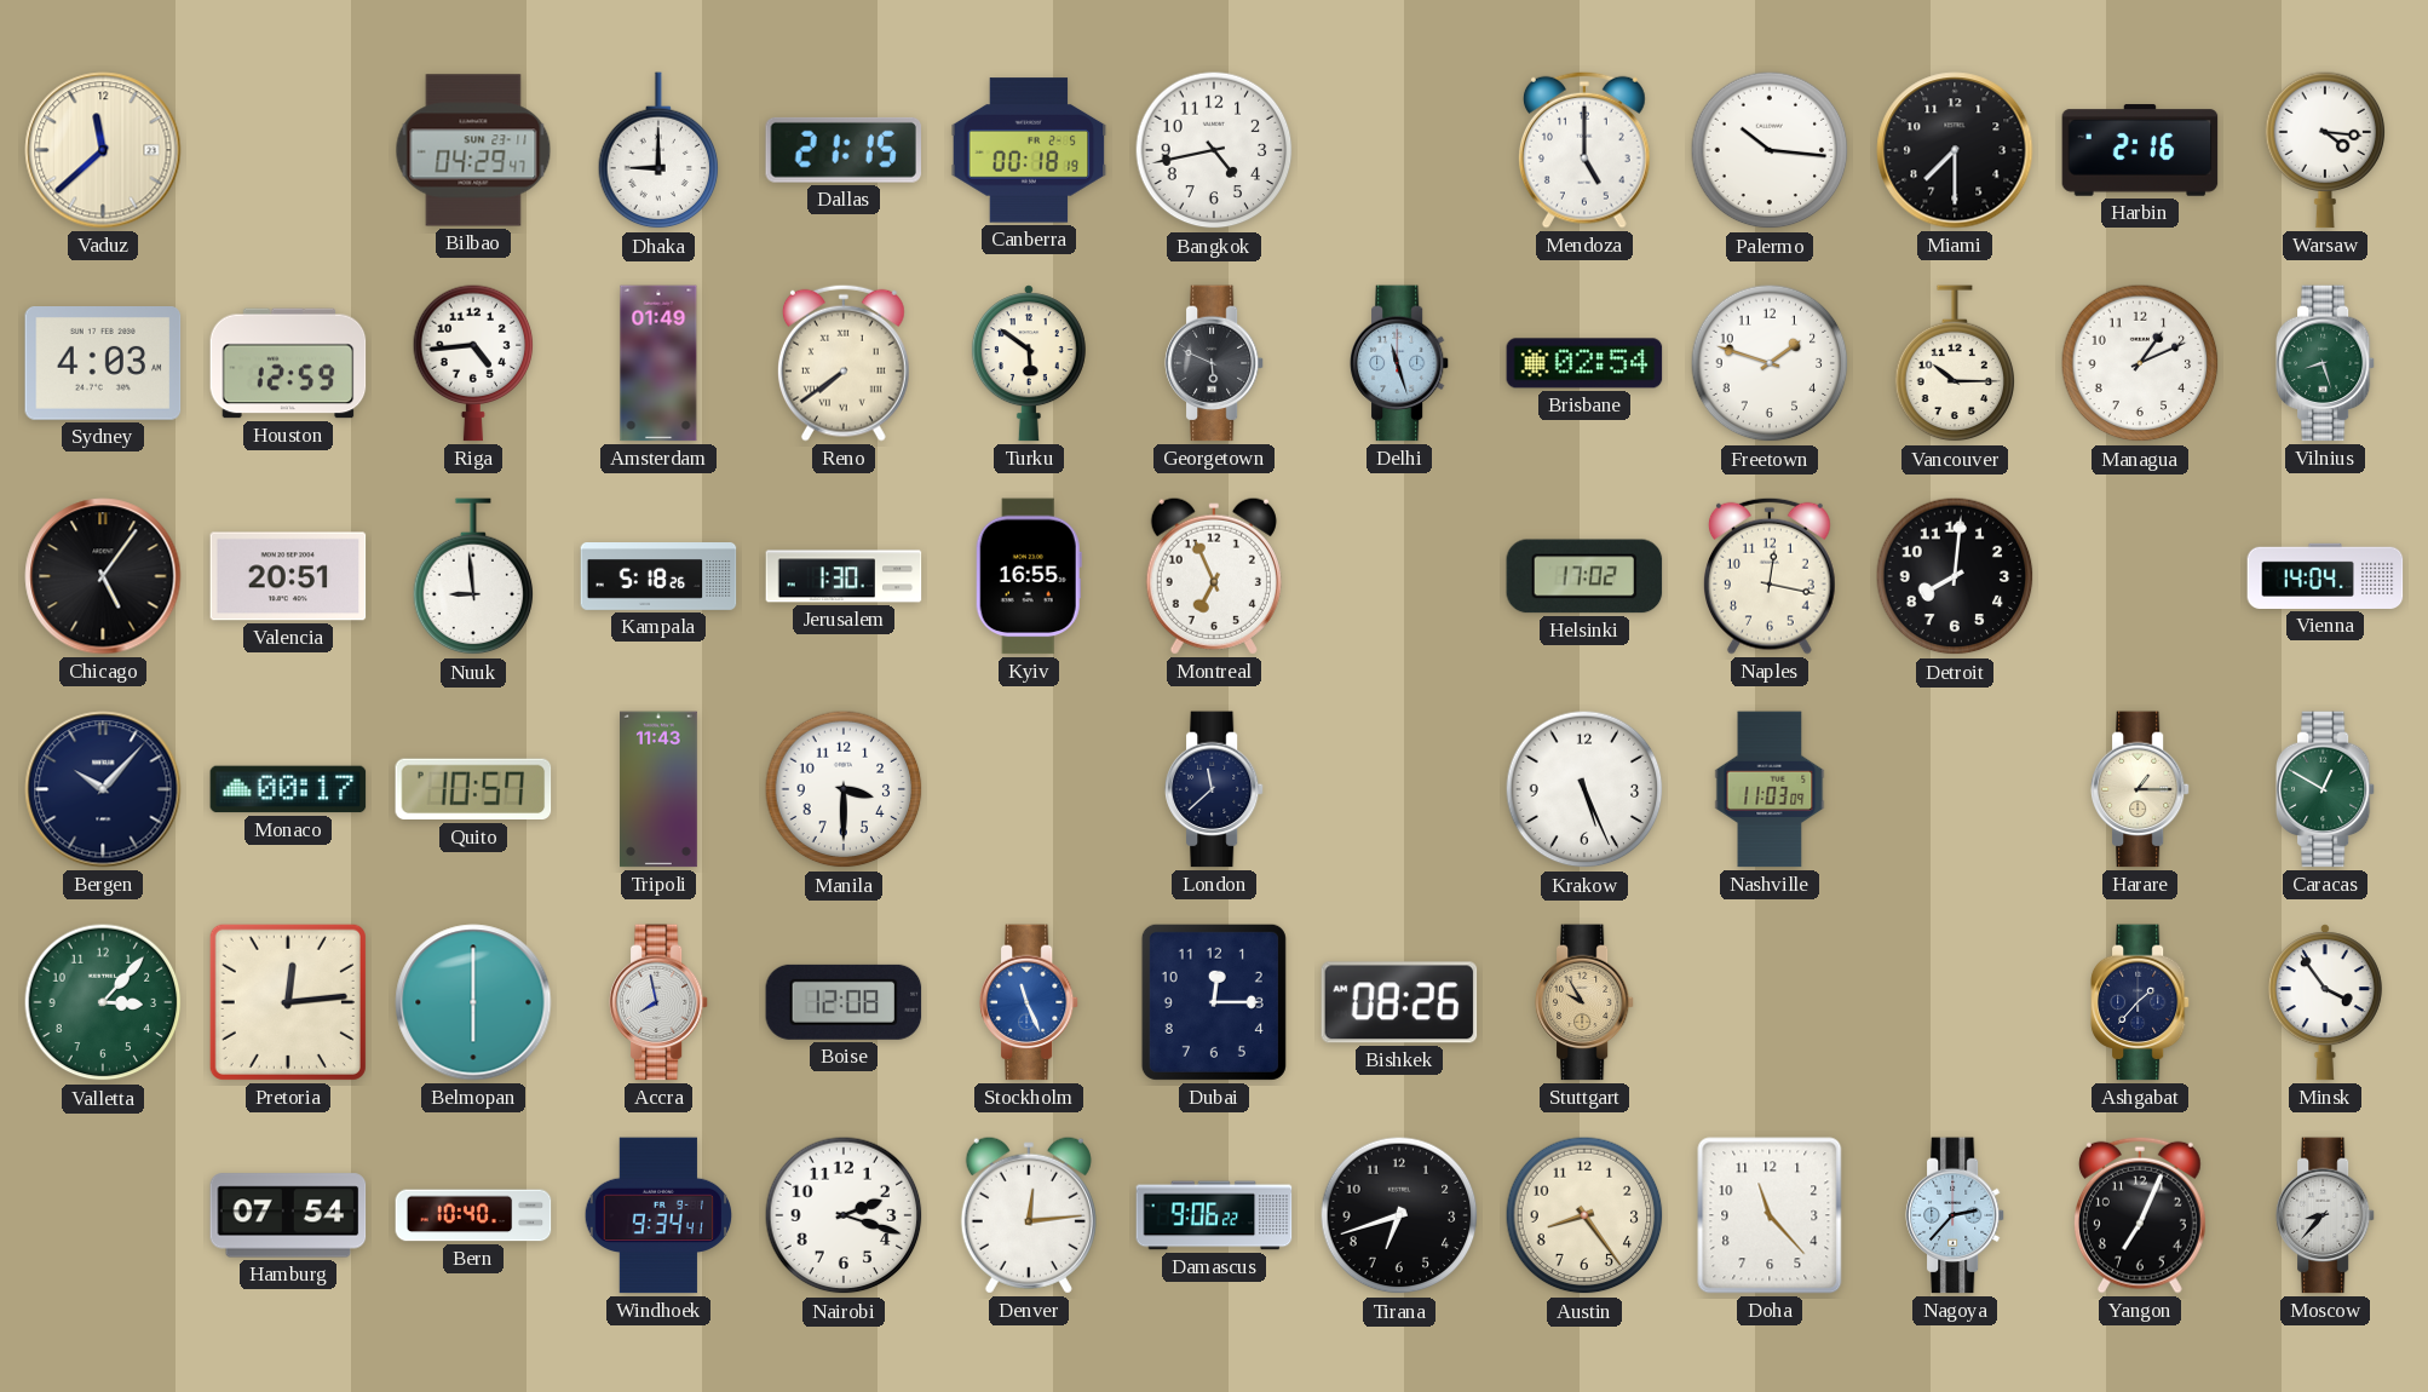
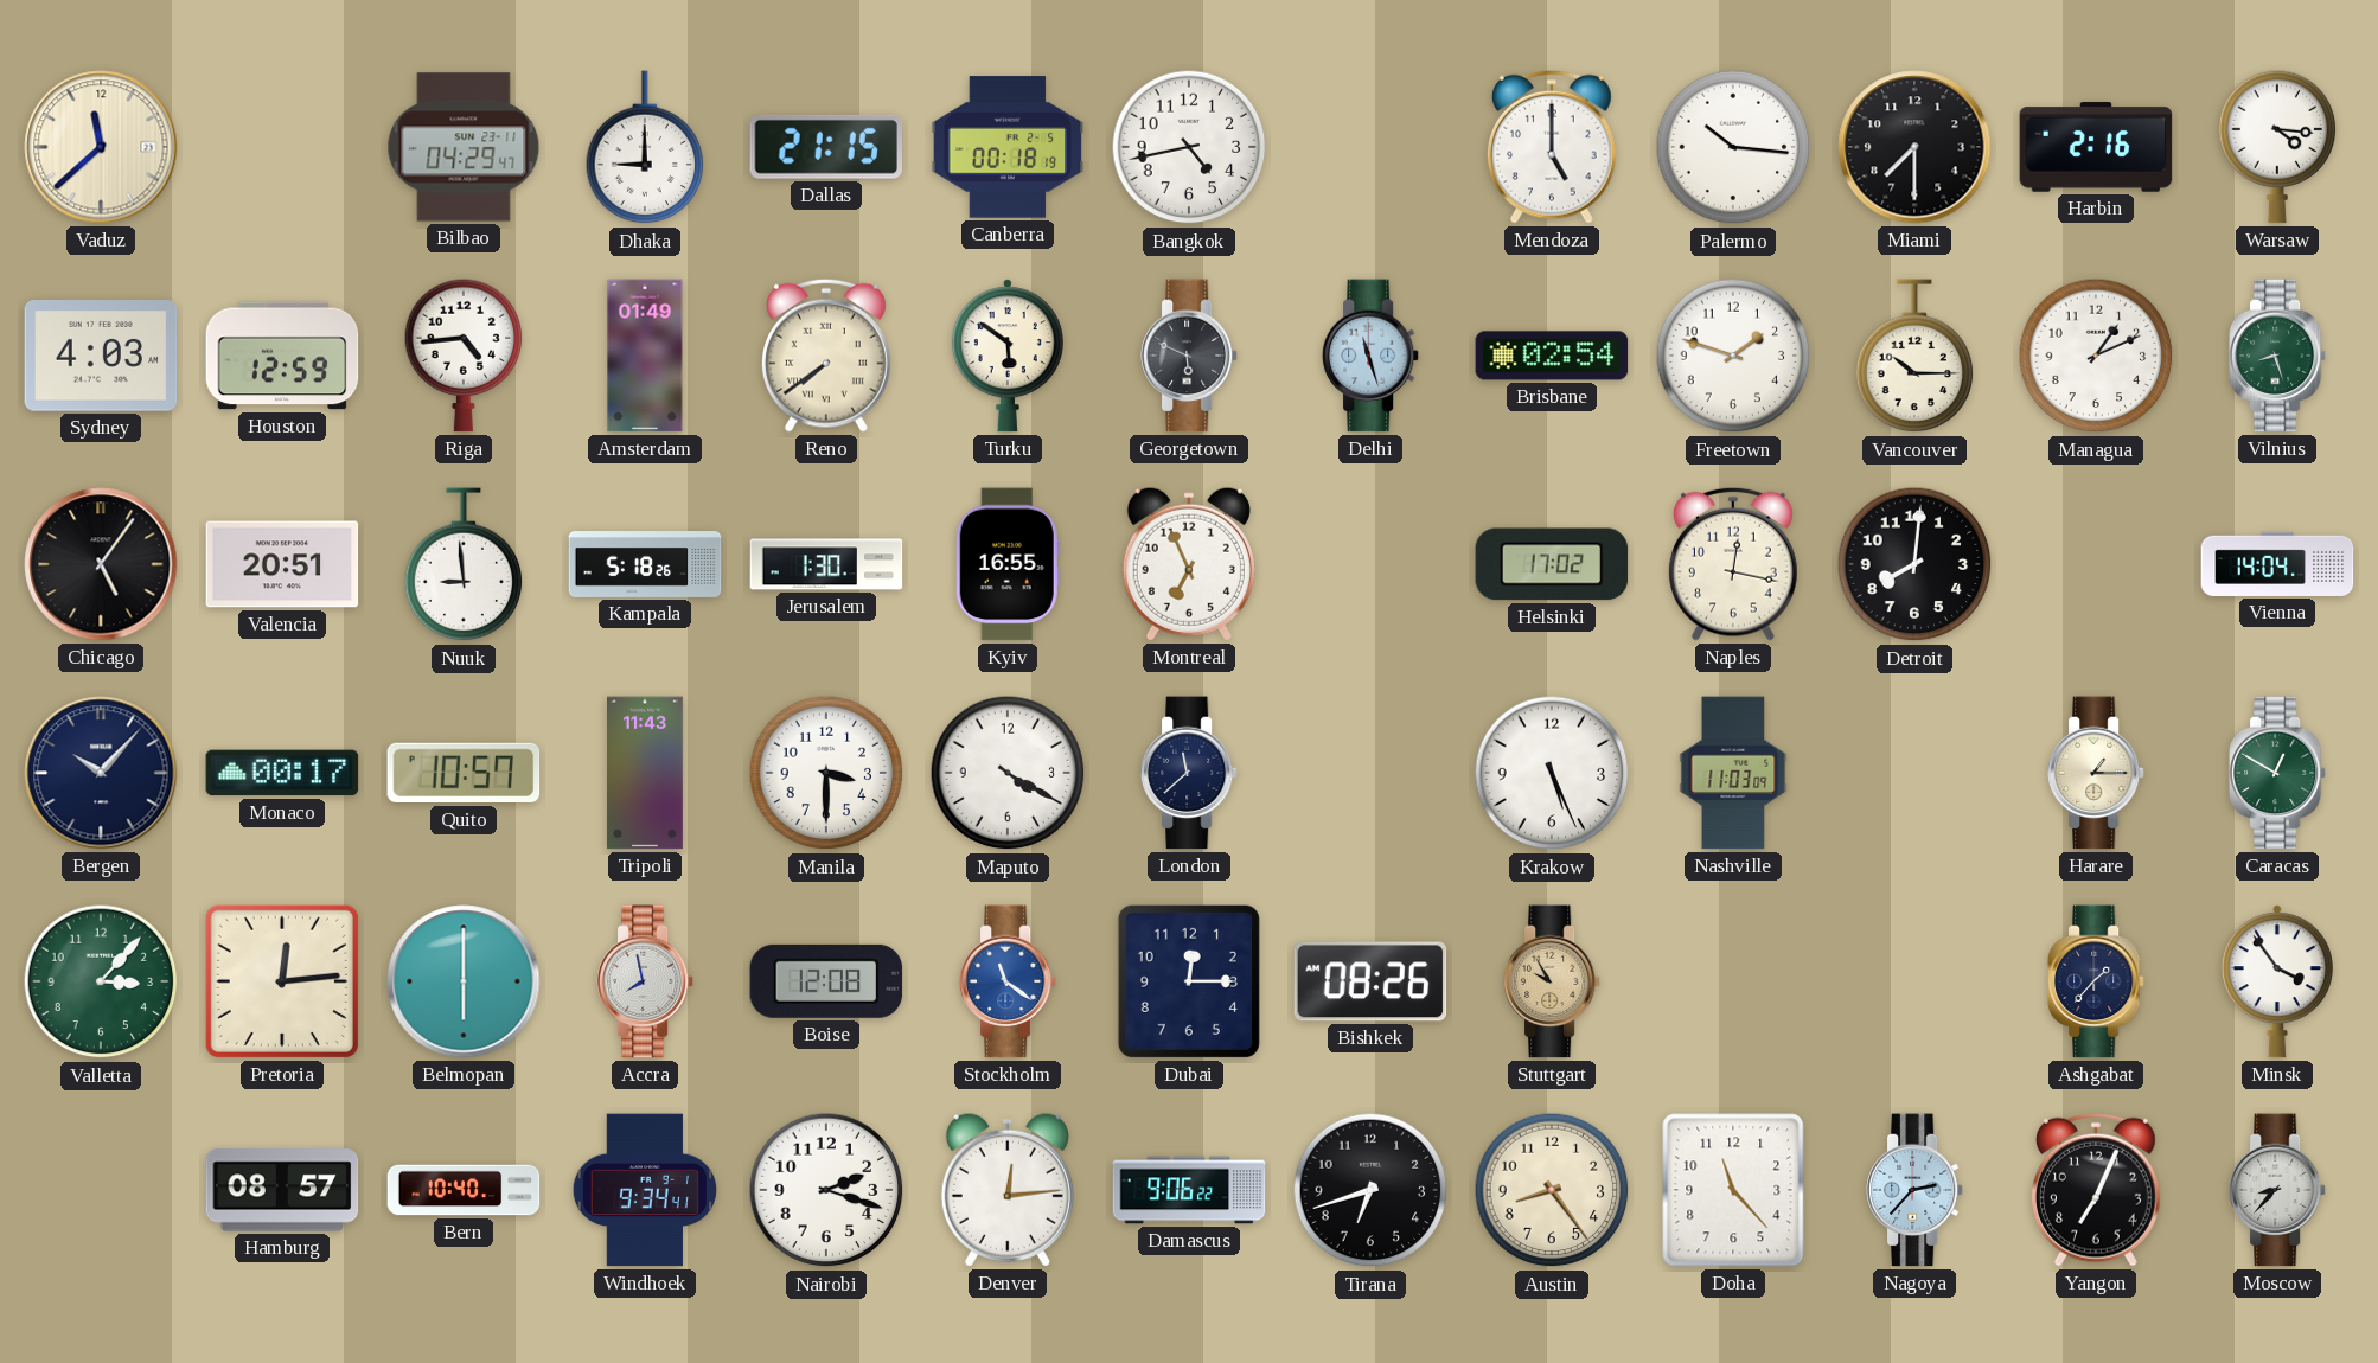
Maputo: none -> 4:20 (1008, 773)
Stockholm: 11:26 -> 11:21 (1008, 981)
Hamburg: 07:54 -> 08:57 (282, 1190)
